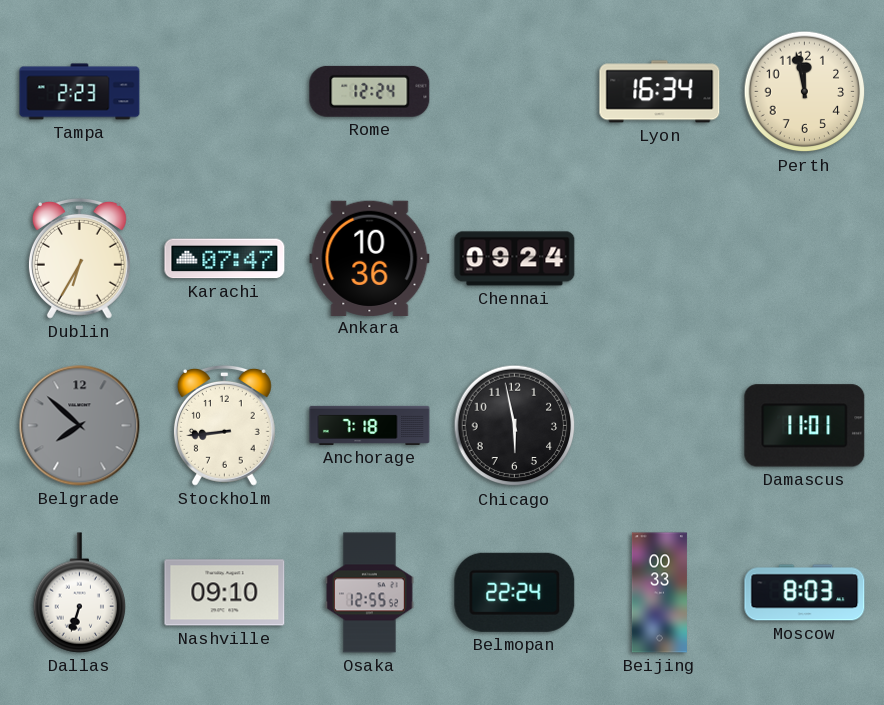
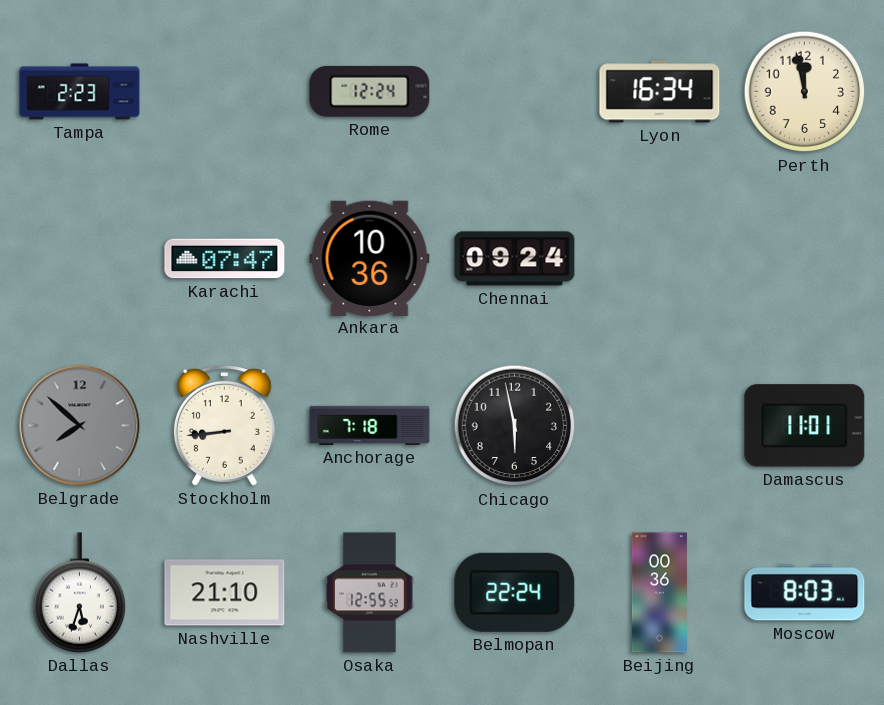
Dublin: 6:35 -> none (79, 258)
Dallas: 6:33 -> 5:33 (79, 593)
Nashville: 09:10 -> 21:10 (225, 593)
Beijing: 00:33 -> 00:36 (659, 593)
